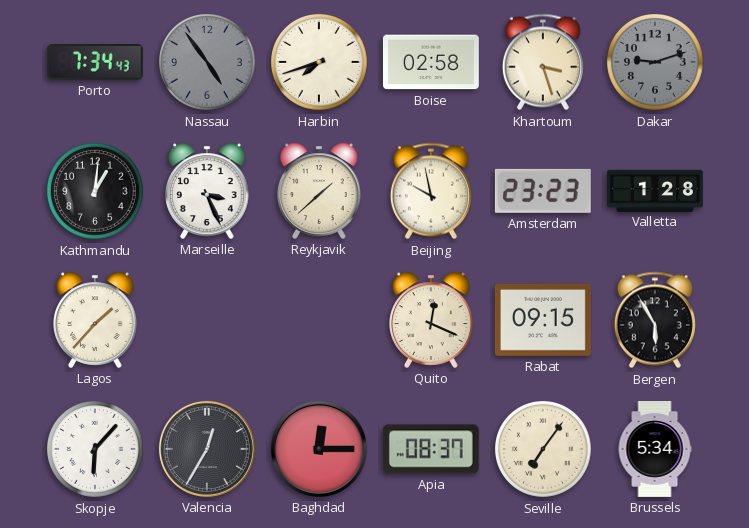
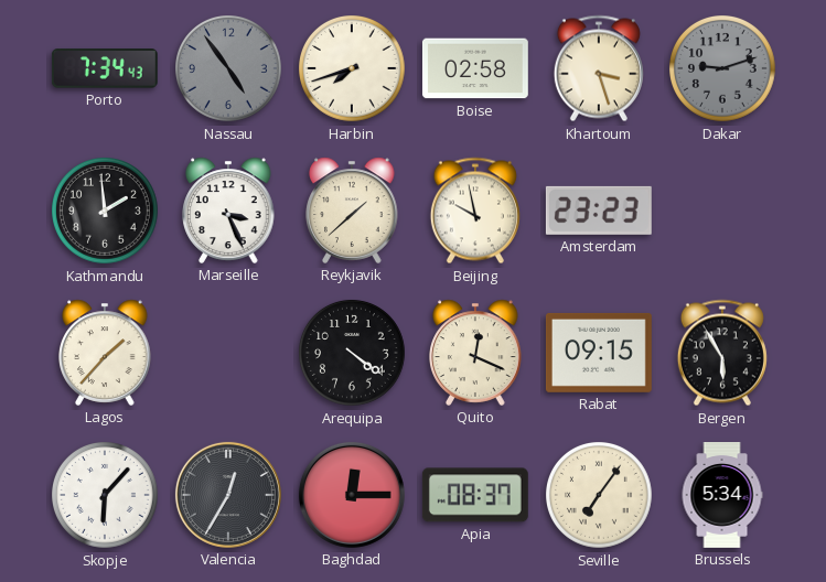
Kathmandu: 1:01 -> 1:59 (106, 212)
Valletta: 1:28 -> none (656, 190)
Arequipa: none -> 4:21 (353, 354)
